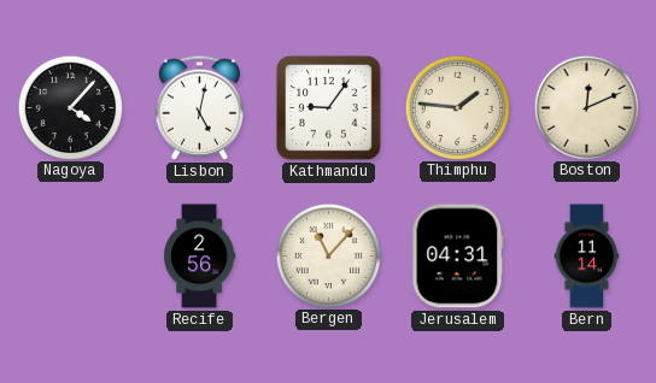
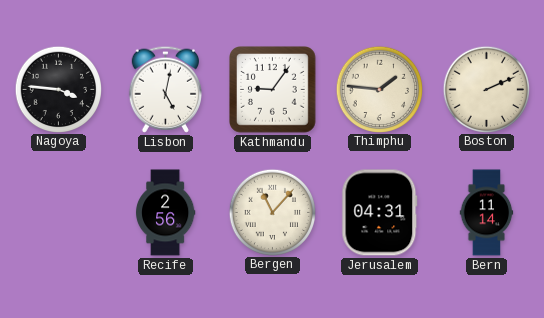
Nagoya: 4:07 -> 3:46 (58, 89)
Boston: 12:11 -> 2:11 (486, 89)
